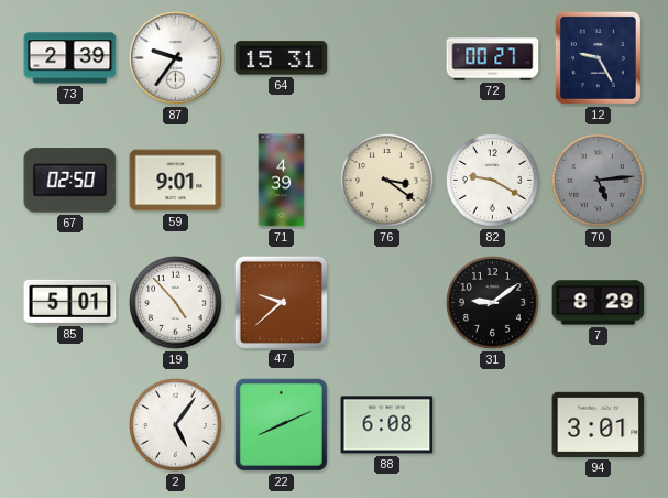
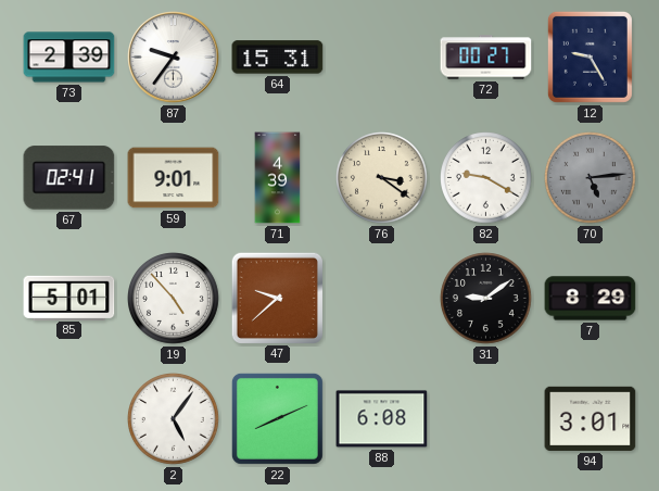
67: 02:50 -> 02:41 (69, 178)
